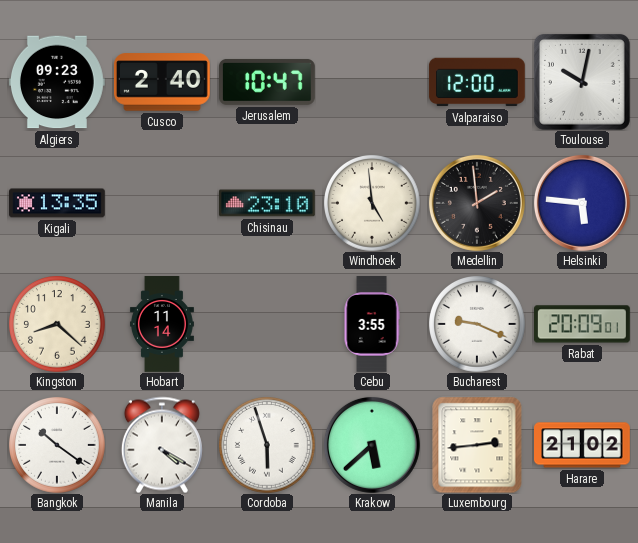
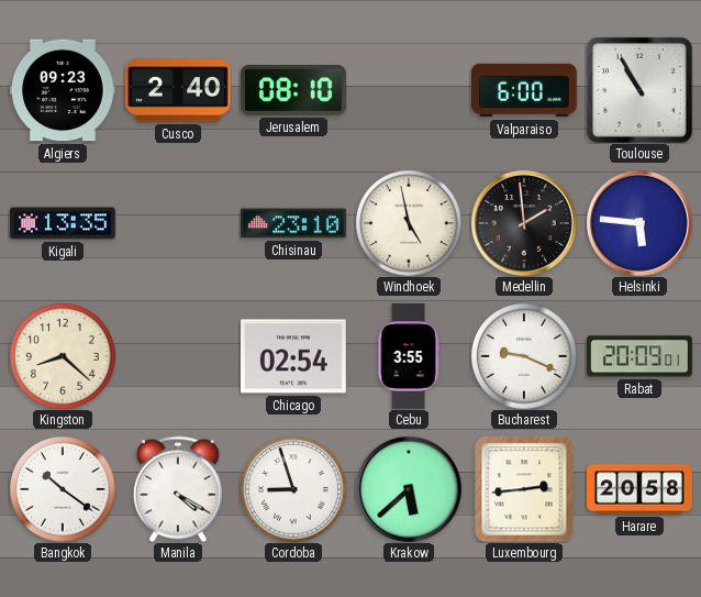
Jerusalem: 10:47 -> 08:10 (293, 90)
Valparaiso: 12:00 -> 6:00 (524, 90)
Toulouse: 10:02 -> 10:55 (639, 90)
Windhoek: 4:59 -> 4:58 (409, 223)
Hobart: 11:14 -> none (162, 325)
Chicago: none -> 02:54 (293, 356)
Cordoba: 5:57 -> 8:57 (293, 489)
Harare: 21:02 -> 20:58 (641, 489)
